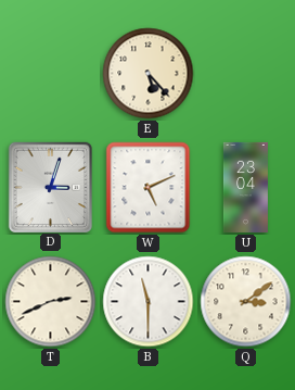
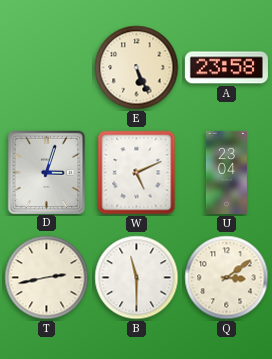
E: 5:23 -> 5:26 (137, 68)
A: none -> 23:58 (226, 68)
T: 2:41 -> 2:43 (47, 278)
